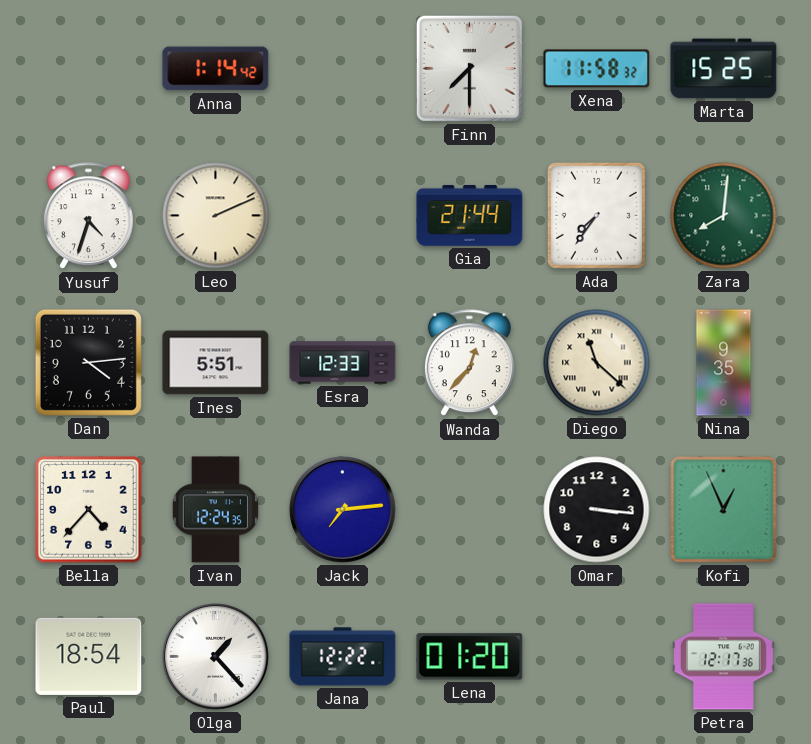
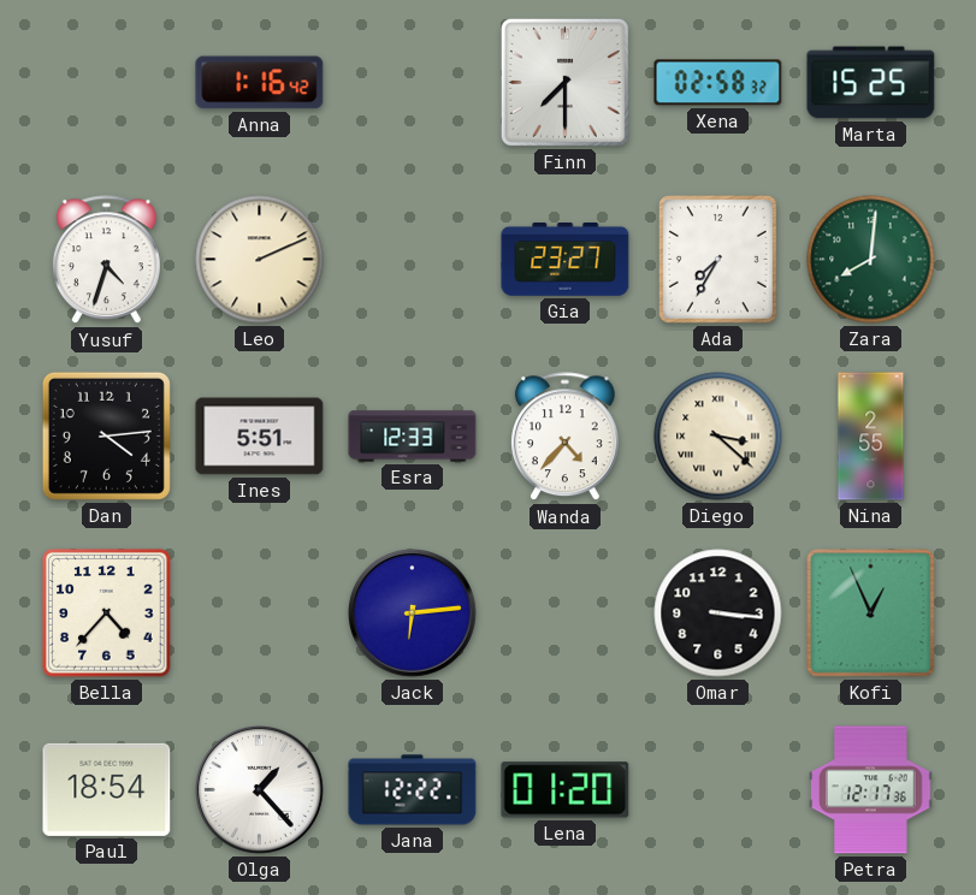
Anna: 1:14 -> 1:16 (260, 83)
Xena: 11:58 -> 02:58 (718, 83)
Gia: 21:44 -> 23:27 (566, 259)
Ada: 7:36 -> 7:35 (717, 259)
Wanda: 12:37 -> 4:37 (564, 437)
Diego: 11:22 -> 3:22 (718, 437)
Nina: 9:35 -> 2:55 (871, 437)
Ivan: 12:24 -> none (215, 510)
Jack: 7:14 -> 6:14 (413, 614)
